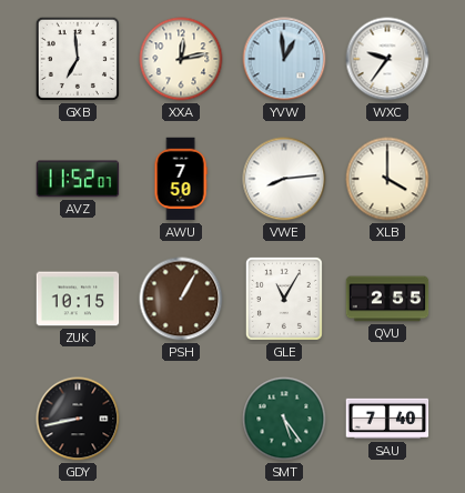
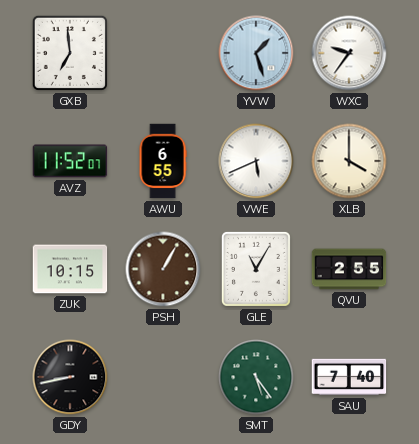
XXA: 12:13 -> none (181, 59)
YVW: 12:59 -> 1:27 (256, 53)
AWU: 7:50 -> 6:55 (163, 161)
VWE: 8:14 -> 5:41 (256, 161)
